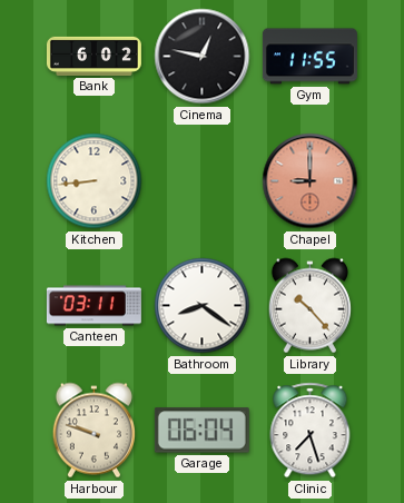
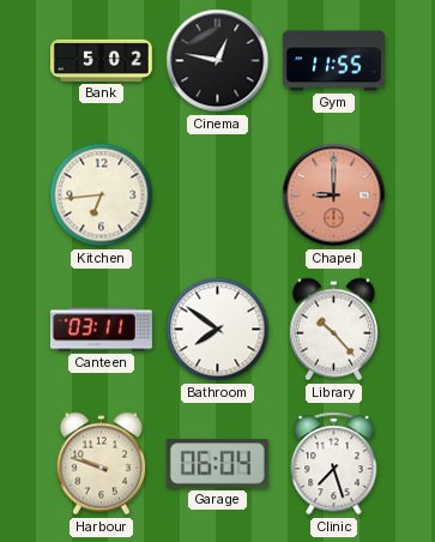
Bank: 6:02 -> 5:02 (101, 60)
Kitchen: 8:44 -> 6:44 (102, 195)
Bathroom: 8:21 -> 7:51 (218, 330)
